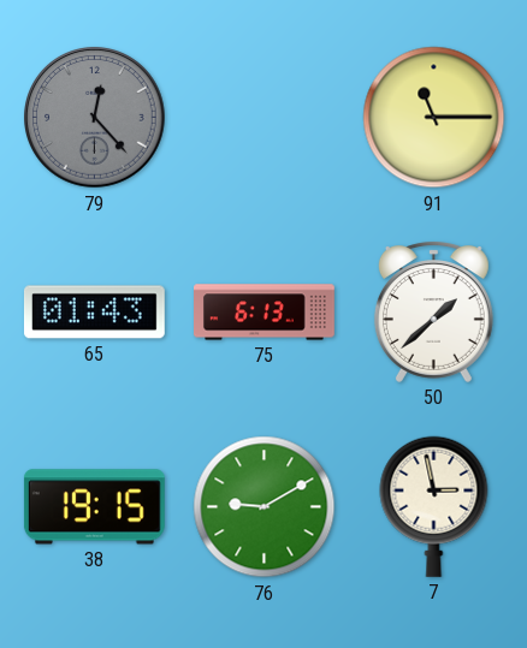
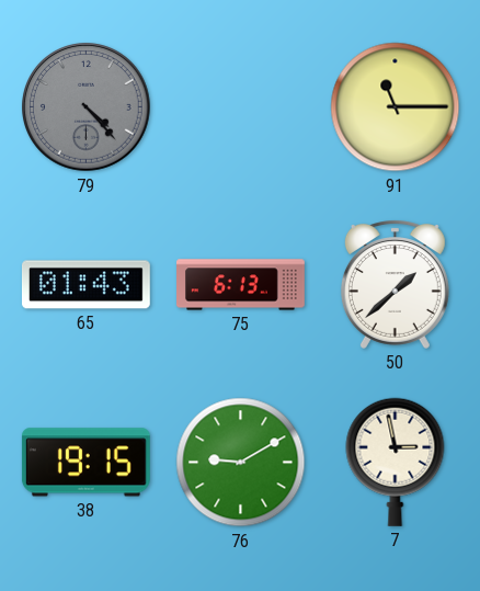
79: 12:23 -> 4:23 (87, 107)
